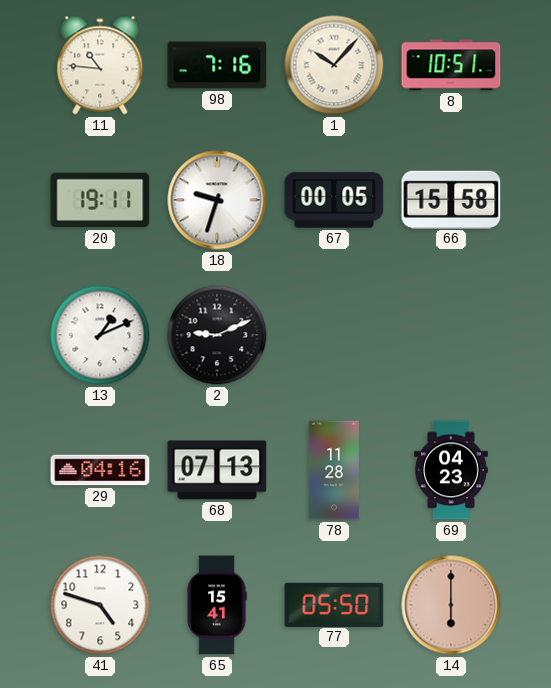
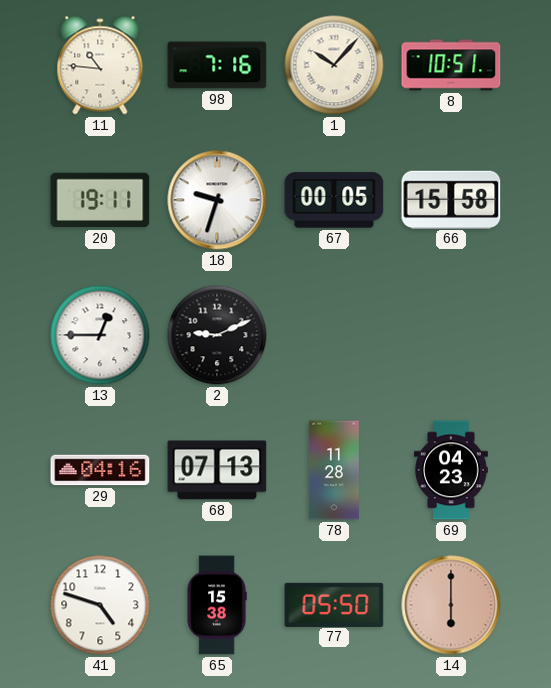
13: 1:11 -> 12:45 (100, 335)
65: 15:41 -> 15:38 (217, 605)
